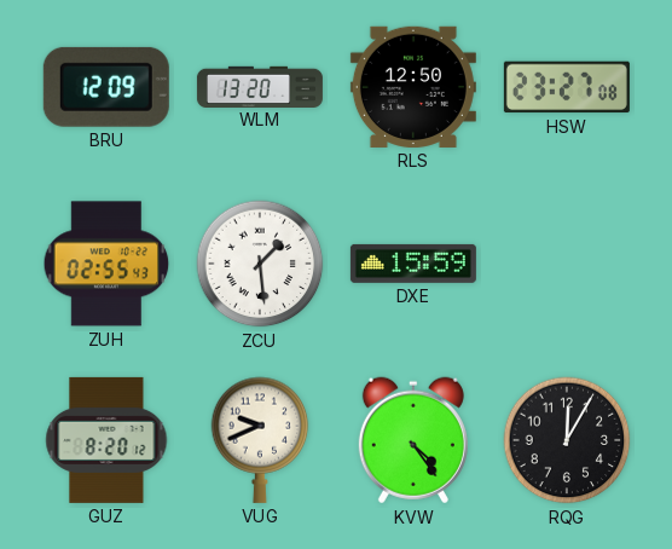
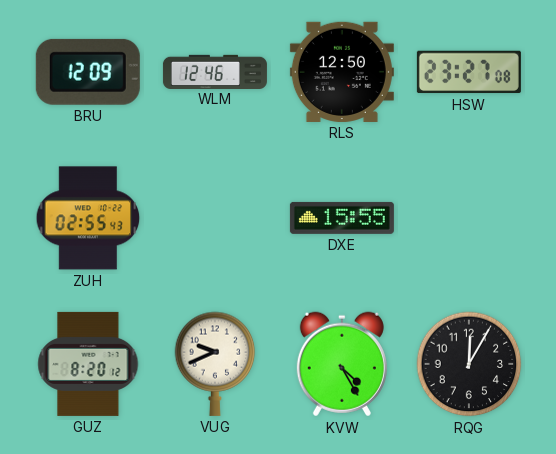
WLM: 13:20 -> 12:46 (215, 71)
ZCU: 1:29 -> none (260, 264)
DXE: 15:59 -> 15:55 (342, 218)
KVW: 4:24 -> 4:25 (342, 364)
